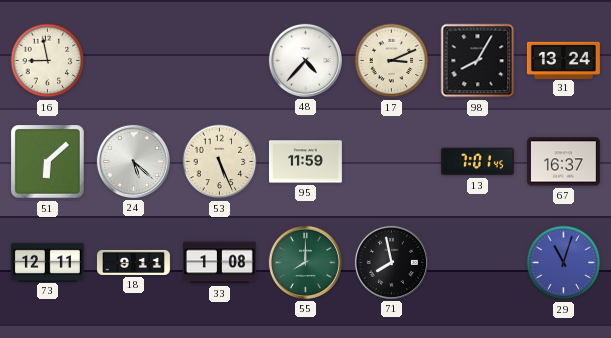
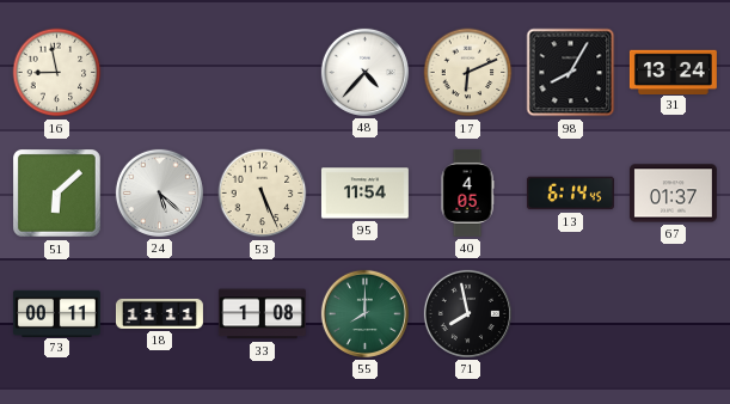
17: 3:11 -> 6:11 (468, 73)
95: 11:59 -> 11:54 (364, 194)
40: none -> 4:05 (467, 192)
13: 7:01 -> 6:14 (570, 194)
67: 16:37 -> 01:37 (673, 194)
73: 12:11 -> 00:11 (56, 313)
18: 9:11 -> 11:11 (159, 313)
29: 11:03 -> none (564, 263)
